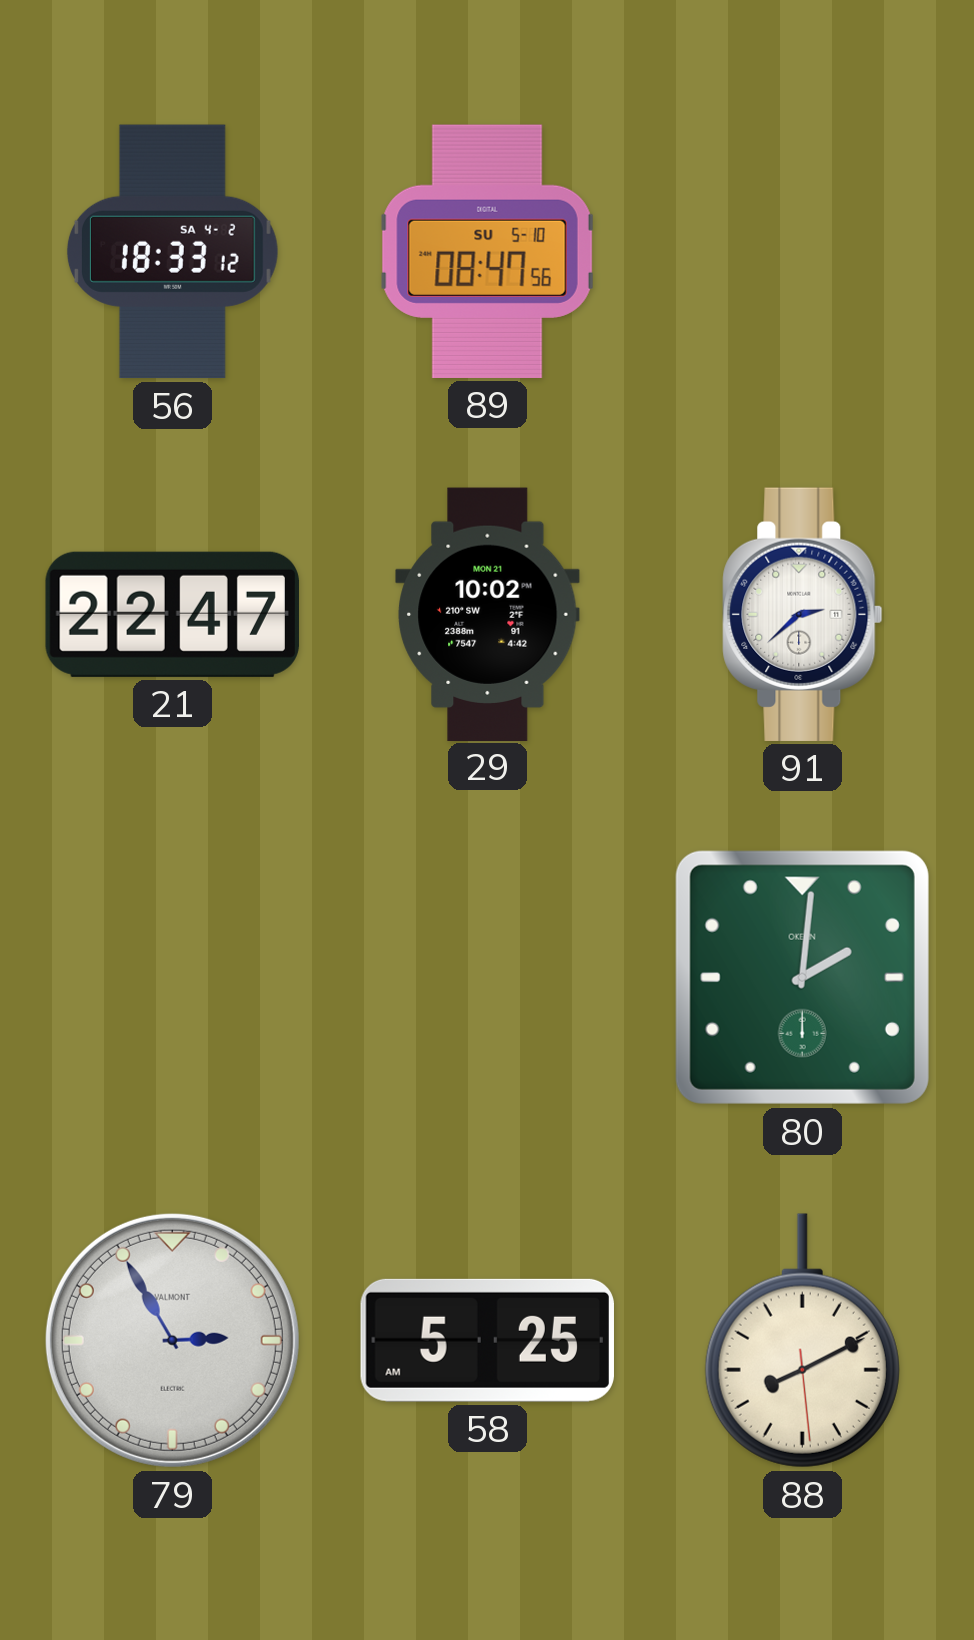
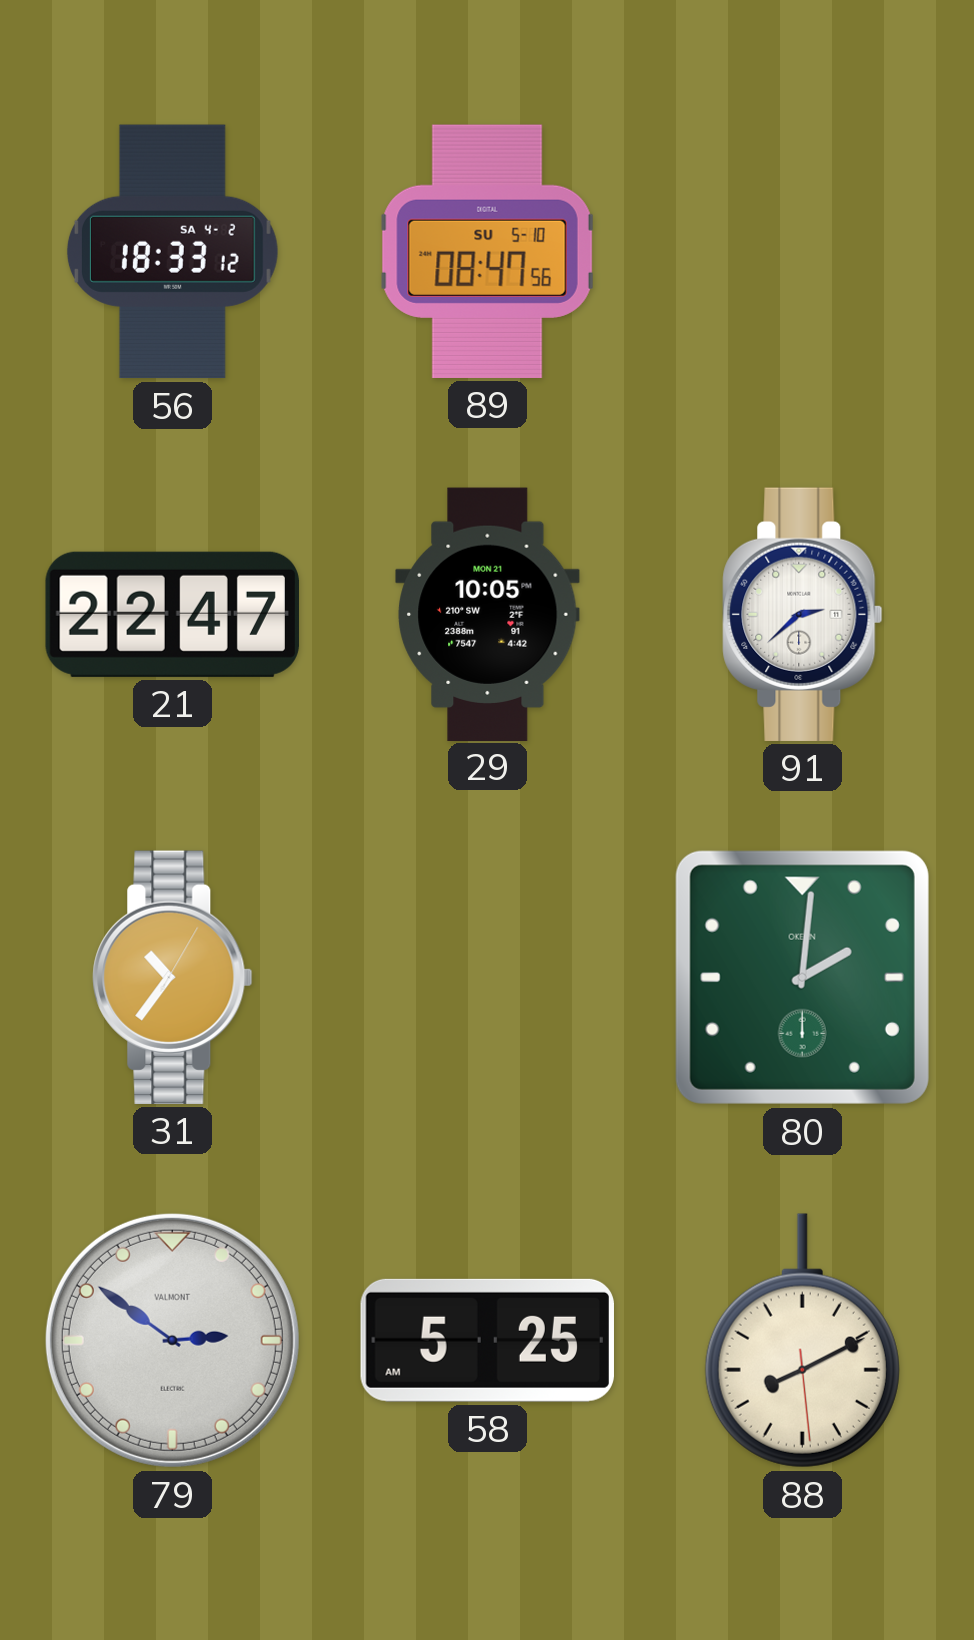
29: 10:02 -> 10:05 (488, 614)
31: none -> 10:36 (173, 977)
79: 2:55 -> 2:51 (172, 1340)
